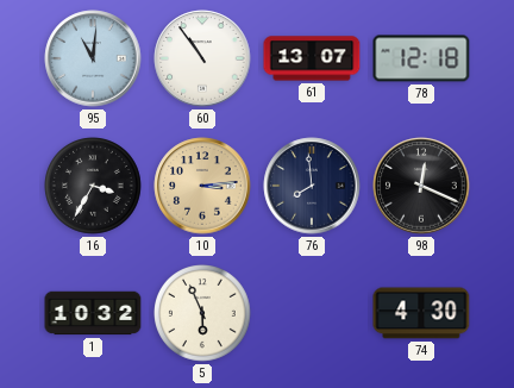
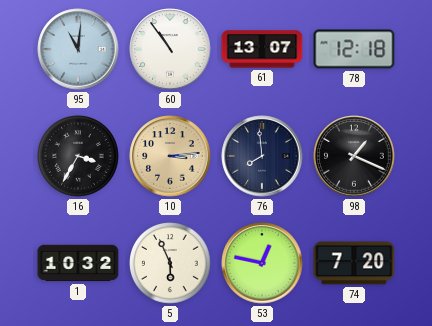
98: 12:19 -> 1:19 (354, 156)
53: none -> 12:47 (262, 263)
74: 4:30 -> 7:20 (354, 263)
